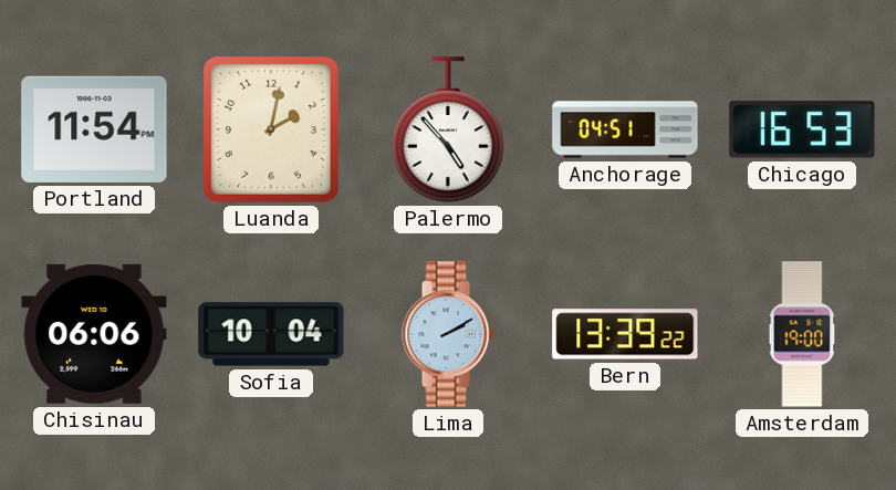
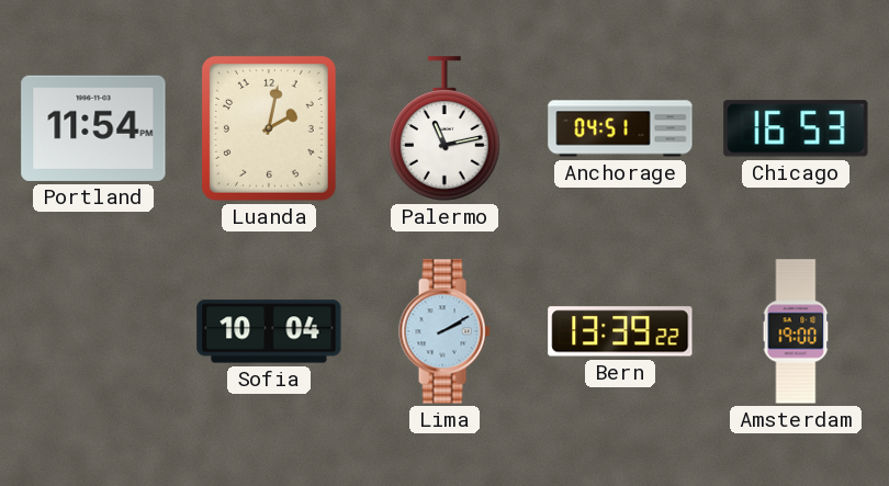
Palermo: 4:53 -> 11:13 (444, 128)
Chisinau: 06:06 -> none (94, 334)
